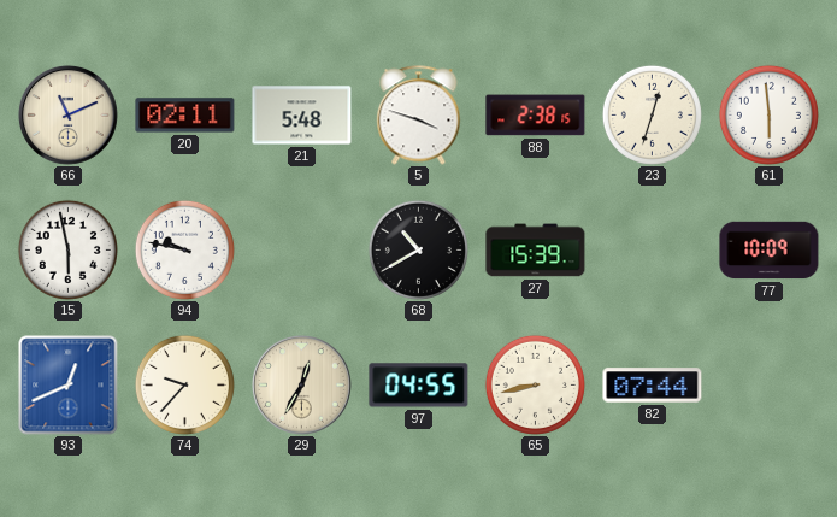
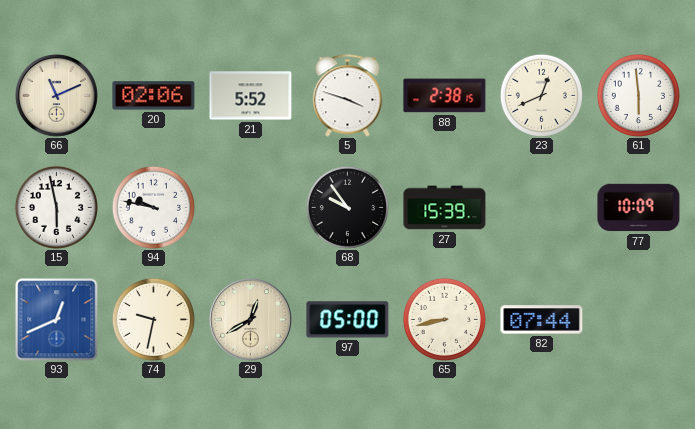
20: 02:11 -> 02:06 (154, 96)
21: 5:48 -> 5:52 (251, 96)
23: 12:33 -> 12:41 (541, 95)
68: 10:40 -> 9:54 (347, 207)
74: 9:37 -> 9:32 (153, 319)
29: 12:35 -> 12:40 (250, 319)
97: 04:55 -> 05:00 (348, 320)
